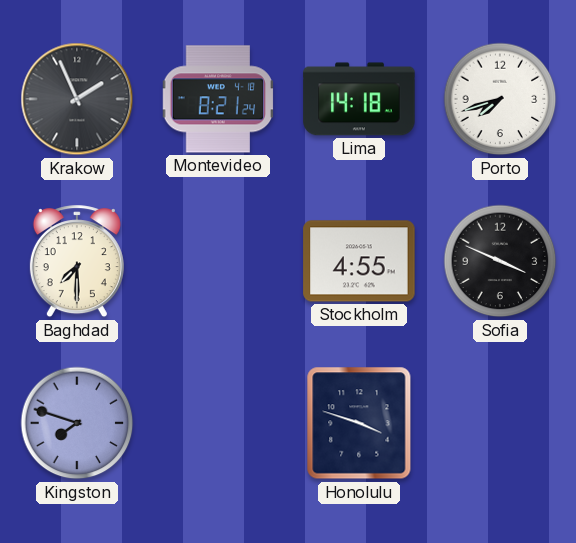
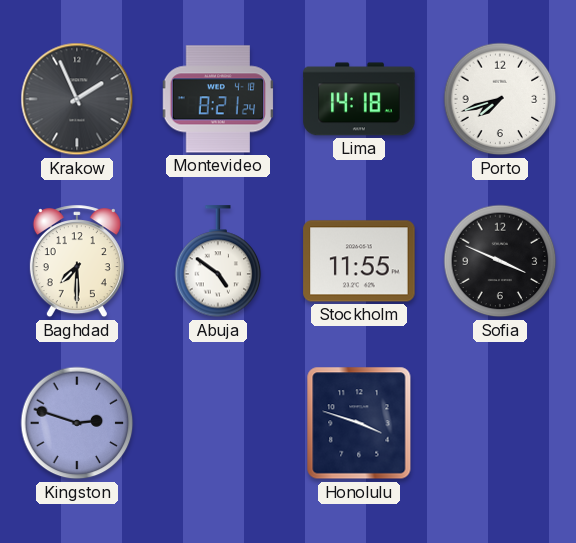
Abuja: none -> 4:51 (218, 262)
Stockholm: 4:55 -> 11:55 (359, 261)
Kingston: 7:48 -> 2:48 (77, 423)
